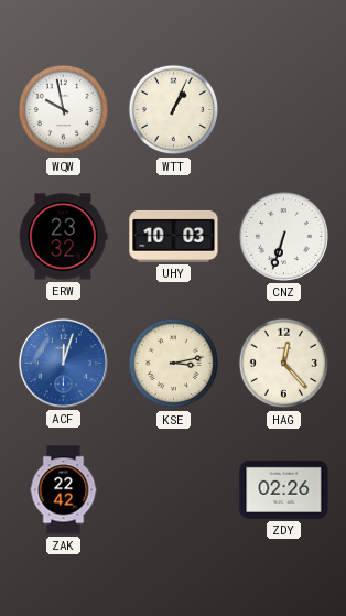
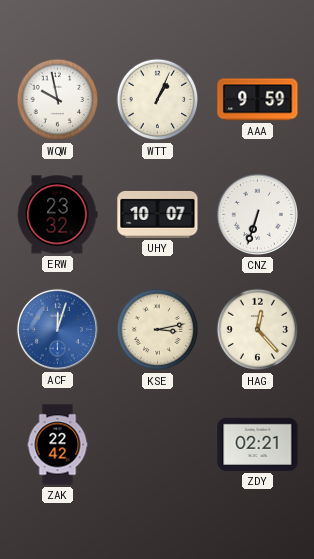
AAA: none -> 9:59 (258, 100)
UHY: 10:03 -> 10:07 (158, 214)
ZDY: 02:26 -> 02:21 (258, 444)
